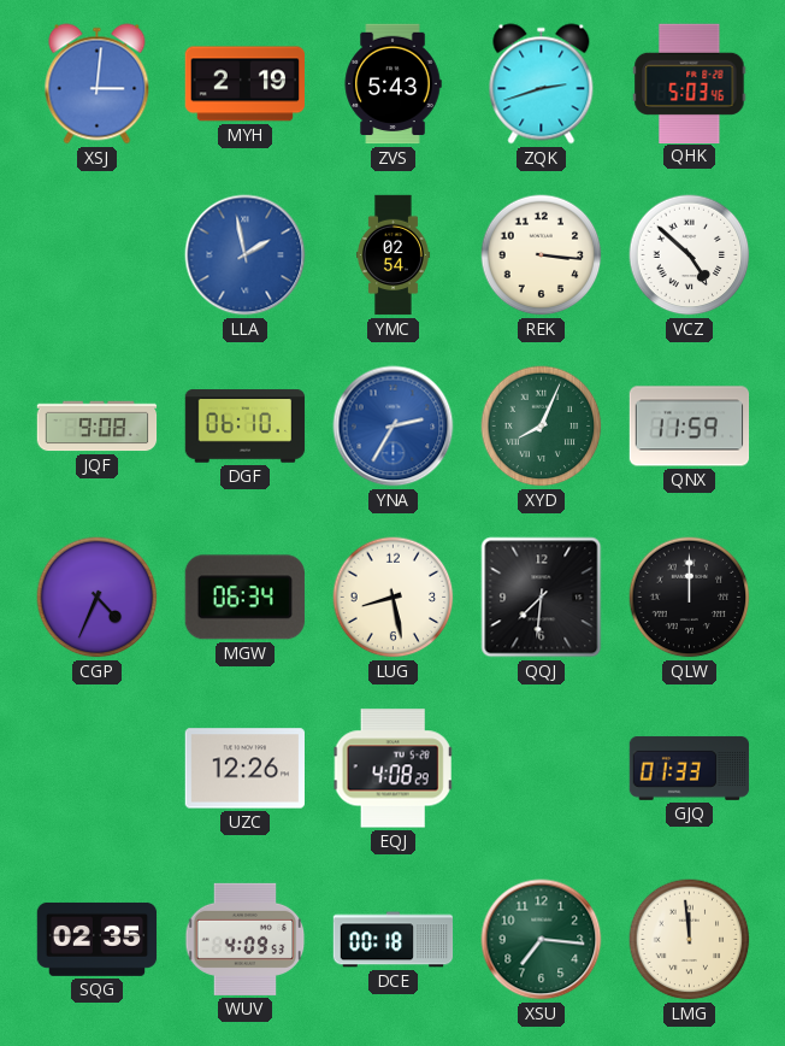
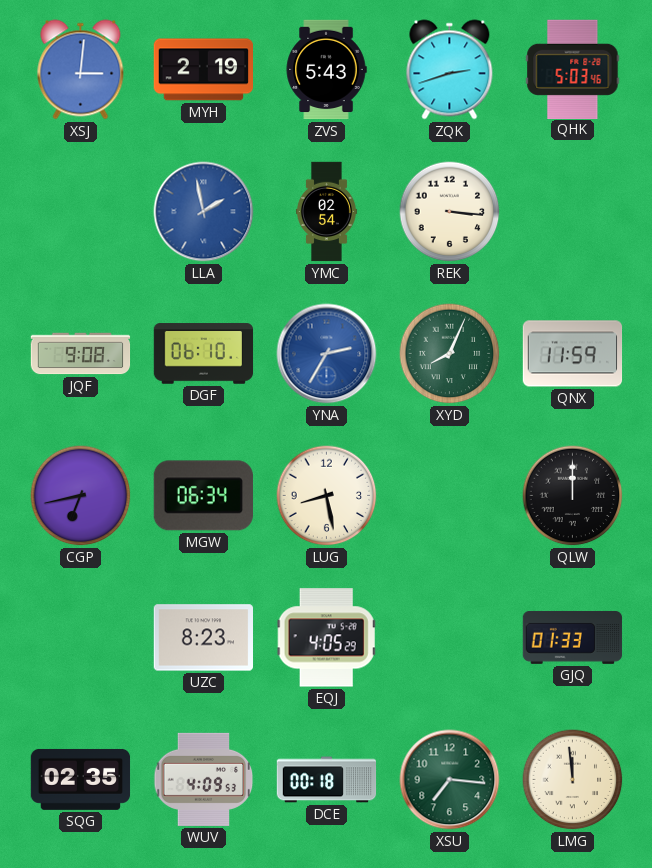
VCZ: 4:52 -> none (690, 255)
CGP: 4:34 -> 6:43 (81, 496)
QQJ: 7:31 -> none (542, 598)
UZC: 12:26 -> 8:23 (204, 638)
EQJ: 4:08 -> 4:05 (327, 638)
